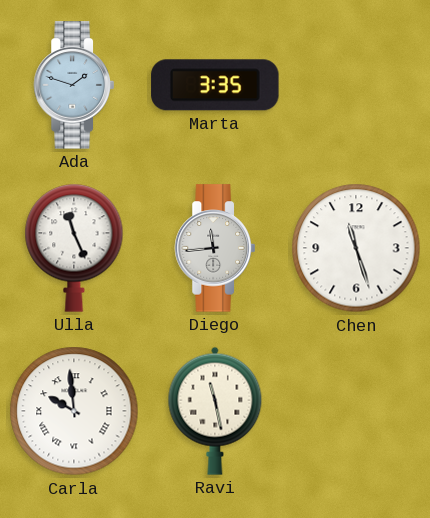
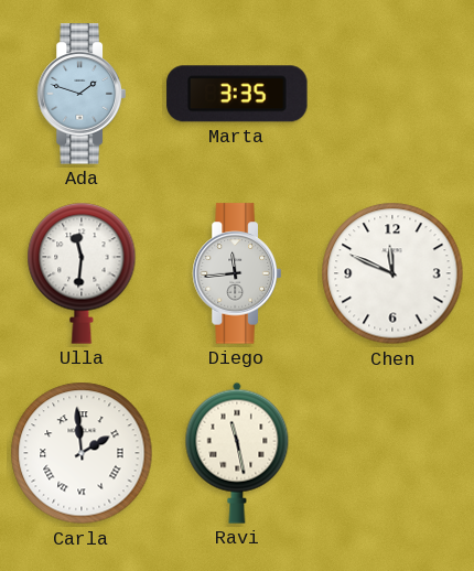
Ulla: 11:26 -> 11:31 (82, 273)
Chen: 11:27 -> 11:49 (392, 273)
Carla: 9:59 -> 1:59 (82, 453)
